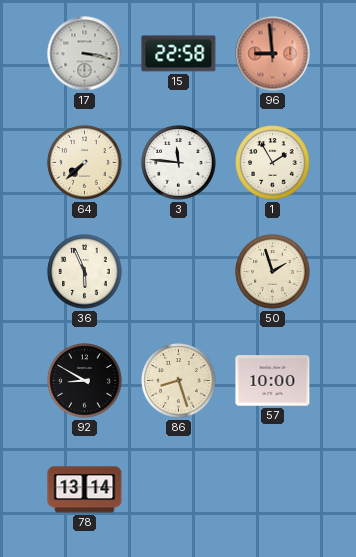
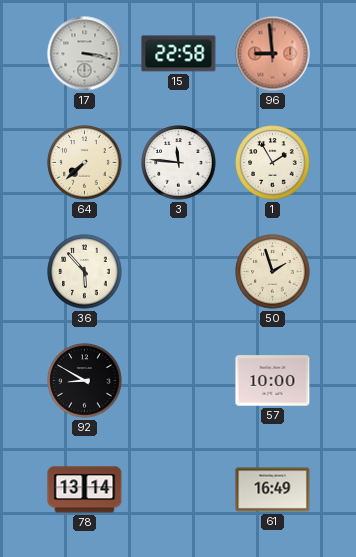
36: 5:56 -> 5:53 (85, 272)
86: 8:27 -> none (179, 381)
61: none -> 16:49 (273, 490)
